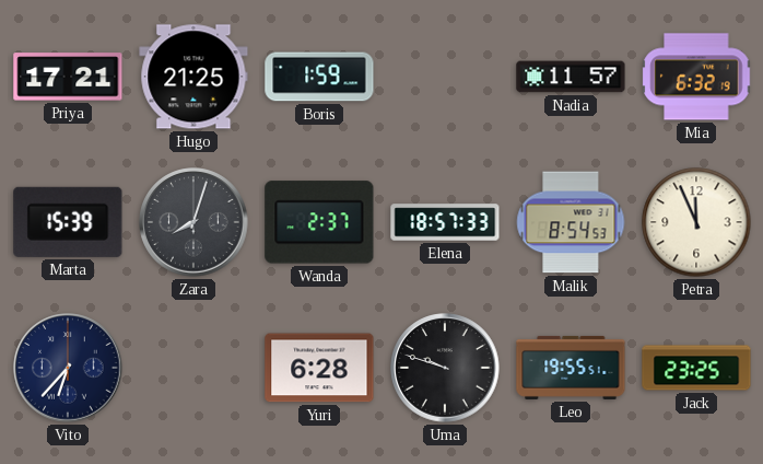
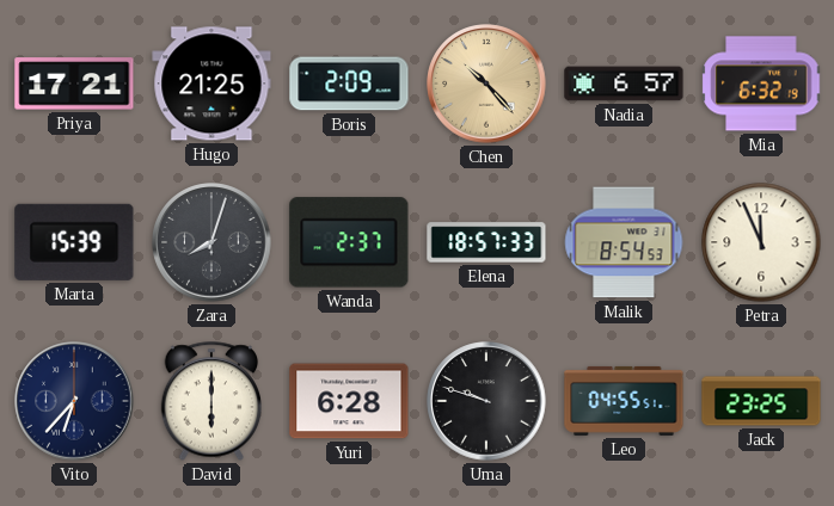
Boris: 1:59 -> 2:09 (349, 84)
Chen: none -> 10:23 (486, 84)
Nadia: 11:57 -> 6:57 (624, 84)
David: none -> 6:00 (211, 401)
Leo: 19:55 -> 04:55 (624, 401)
